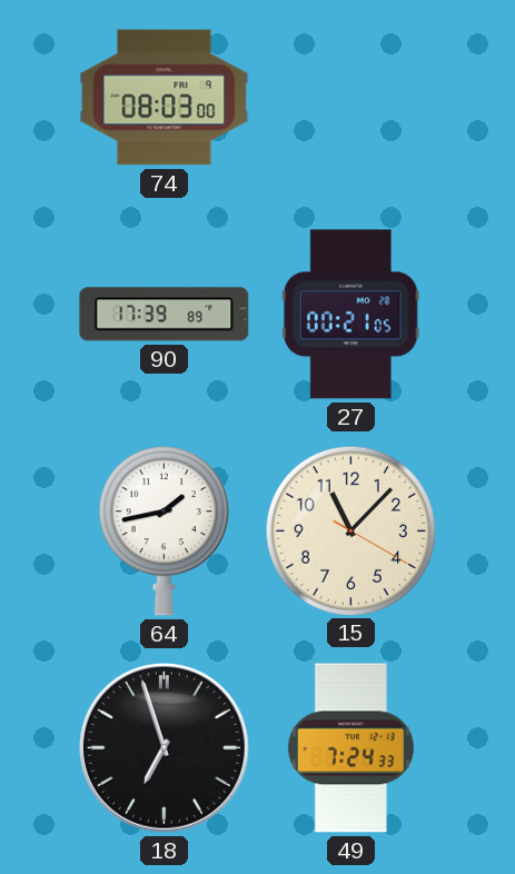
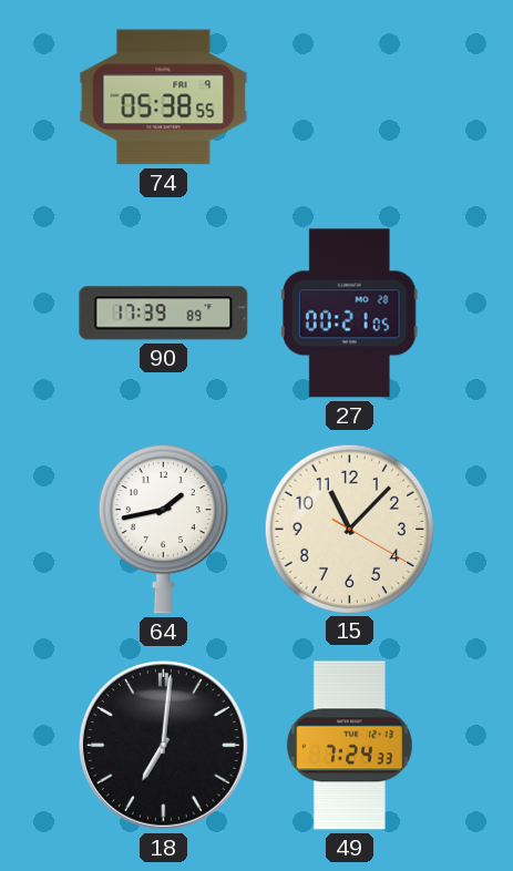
74: 08:03 -> 05:38 (164, 98)
18: 6:57 -> 7:01 (163, 745)
